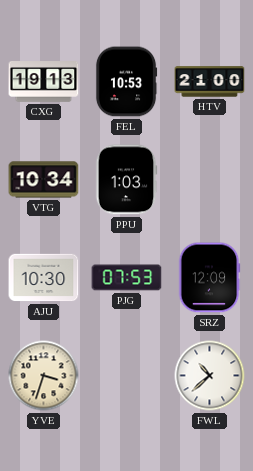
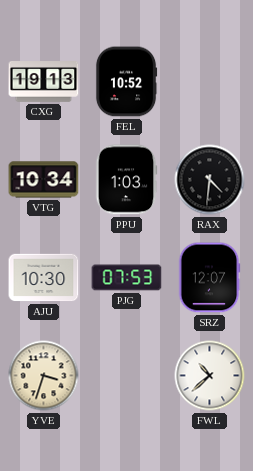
FEL: 10:53 -> 10:52 (126, 82)
HTV: 21:00 -> none (210, 82)
RAX: none -> 4:31 (210, 180)
SRZ: 12:09 -> 12:07 (209, 278)
